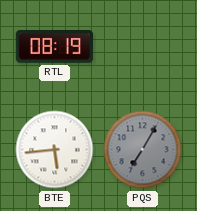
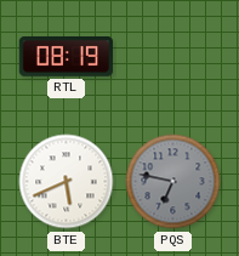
BTE: 5:44 -> 5:41 (67, 182)
PQS: 7:05 -> 6:47 (173, 182)
